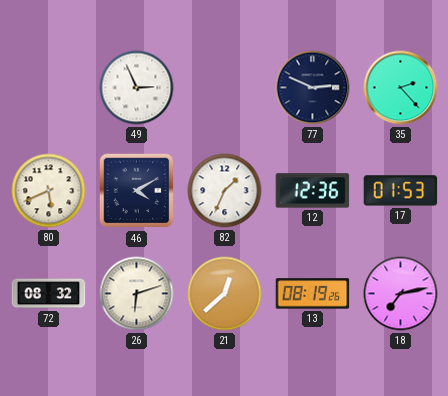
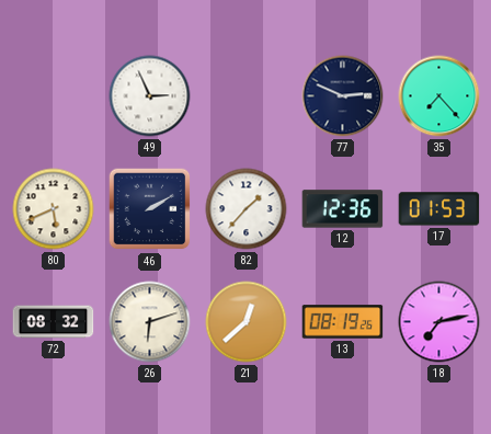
35: 2:23 -> 7:23 (439, 96)
46: 4:10 -> 2:10 (150, 209)
82: 1:34 -> 1:37 (247, 209)
